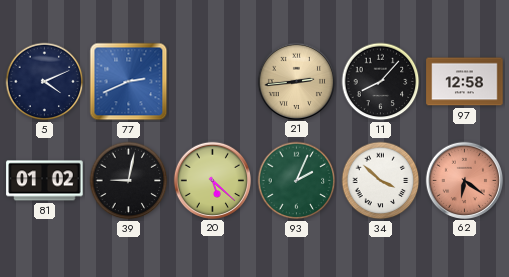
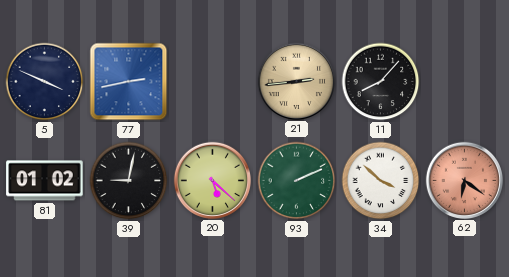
5: 4:11 -> 3:49 (45, 82)
77: 2:41 -> 2:43 (129, 82)
97: 12:58 -> none (465, 82)
93: 2:04 -> 2:11 (297, 181)
